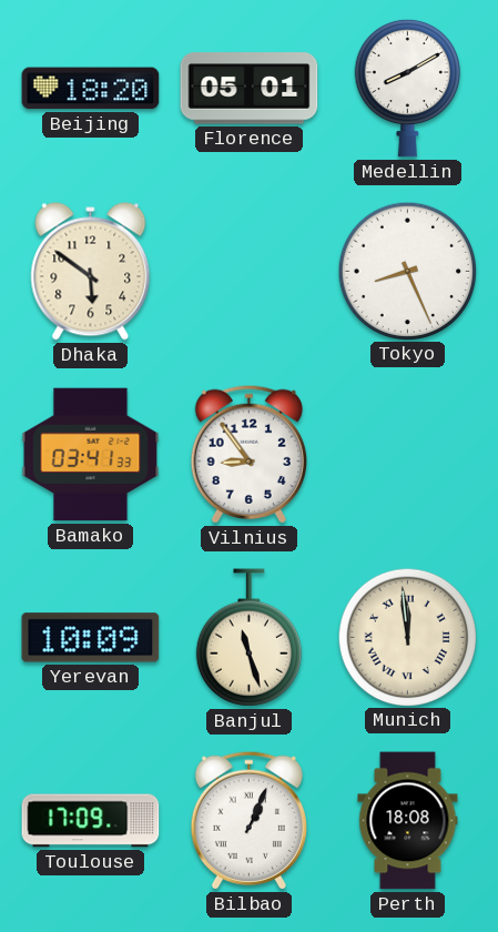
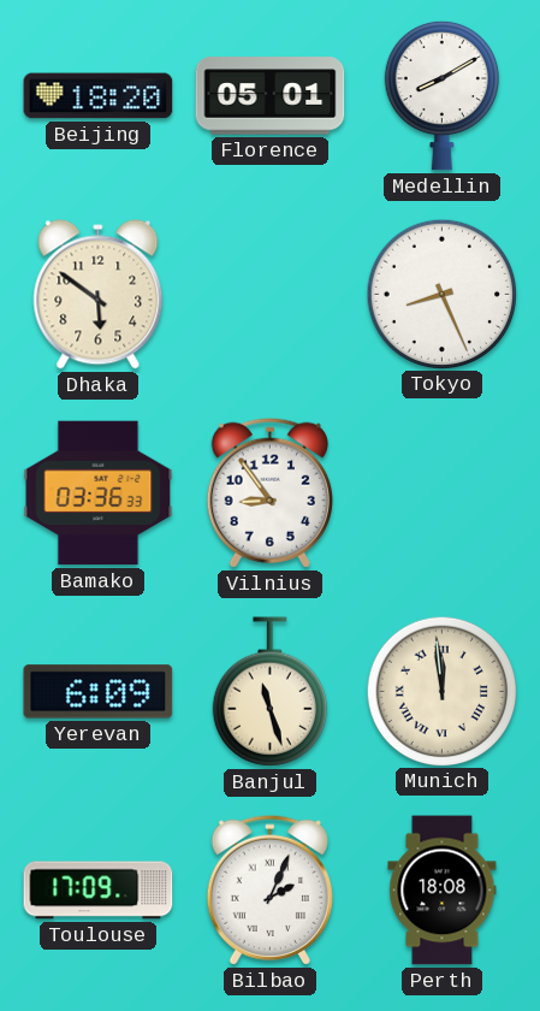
Bamako: 03:41 -> 03:36 (99, 493)
Yerevan: 10:09 -> 6:09 (99, 692)
Bilbao: 1:04 -> 2:04 (269, 889)
